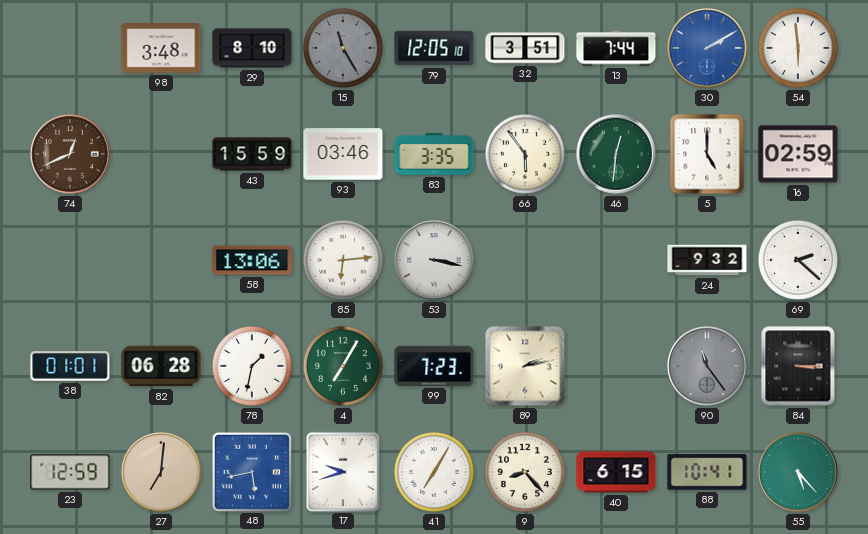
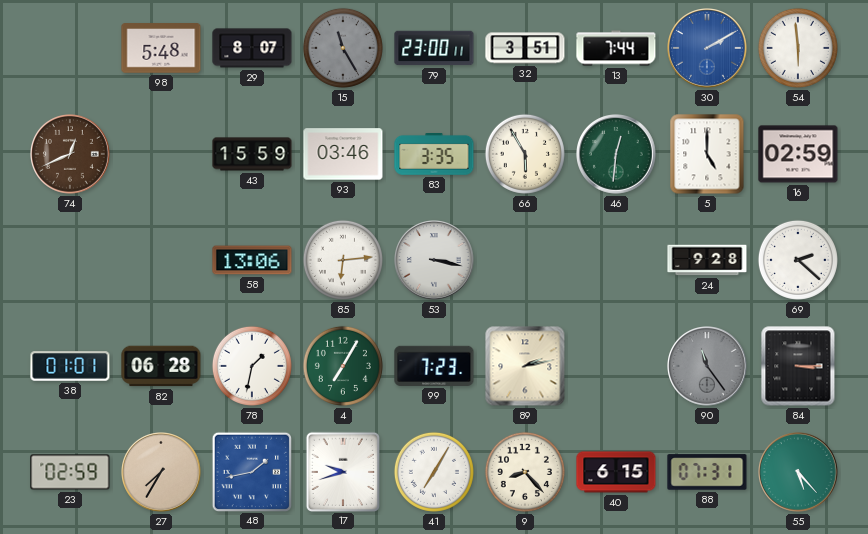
98: 3:48 -> 5:48 (161, 48)
29: 8:10 -> 8:07 (252, 48)
79: 12:05 -> 23:00 (434, 48)
66: 5:54 -> 5:55 (525, 154)
24: 9:32 -> 9:28 (707, 260)
23: 12:59 -> 02:59 (70, 472)
27: 7:01 -> 7:35 (162, 473)
48: 5:43 -> 1:43 (251, 471)
88: 10:41 -> 07:31 (707, 472)
